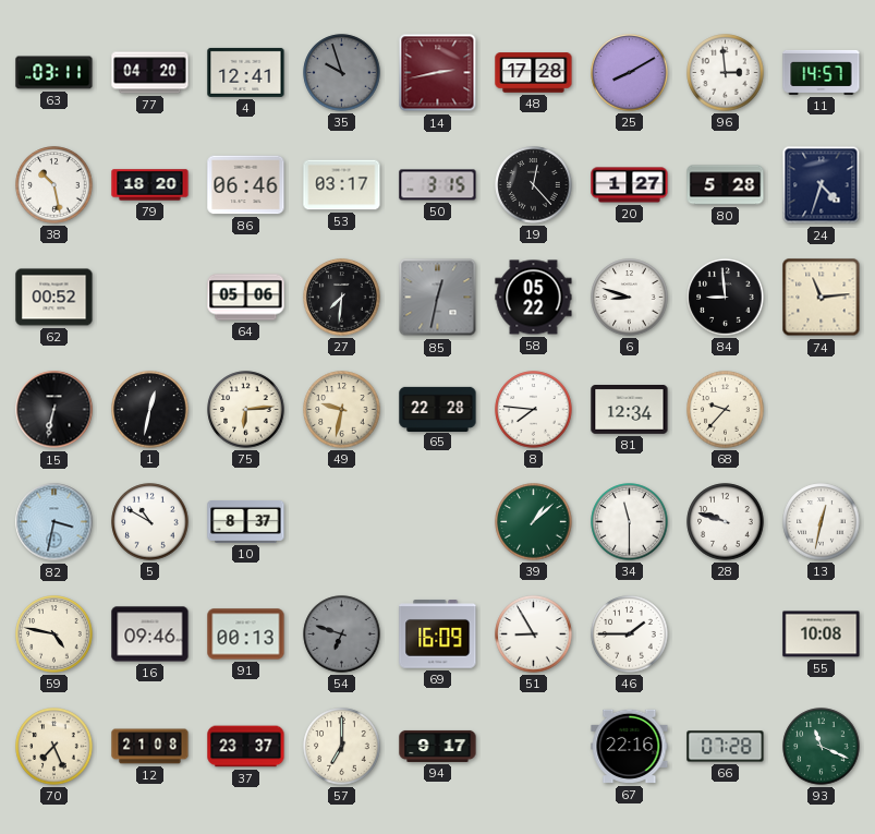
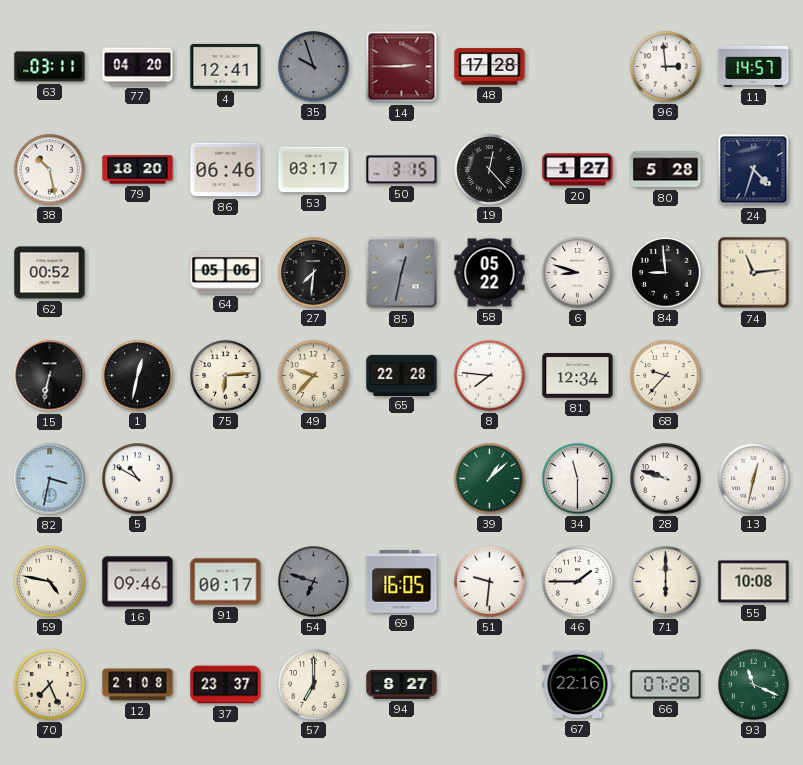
14: 2:43 -> 2:45 (402, 67)
25: 8:10 -> none (630, 73)
49: 9:32 -> 9:37 (314, 376)
10: 8:37 -> none (246, 522)
91: 00:13 -> 00:17 (226, 582)
69: 16:09 -> 16:05 (402, 582)
51: 8:55 -> 9:31 (490, 582)
71: none -> 6:00 (666, 582)
94: 9:17 -> 8:27 (402, 684)
